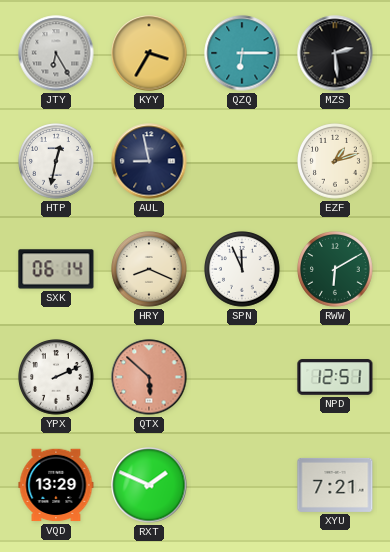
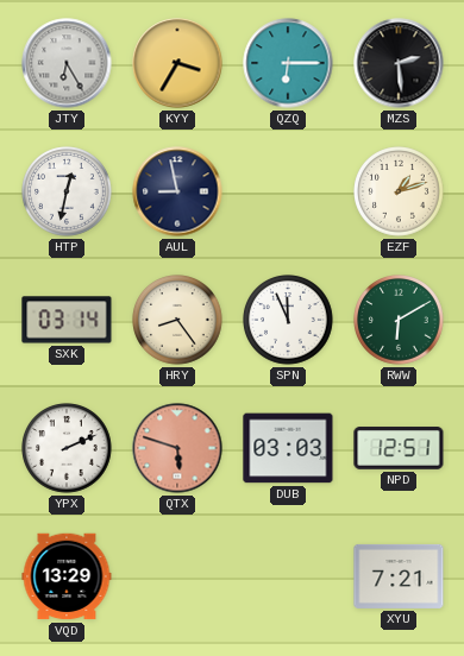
SXK: 06:14 -> 03:14 (67, 320)
HRY: 8:19 -> 8:24 (177, 320)
QTX: 5:52 -> 5:48 (177, 448)
DUB: none -> 03:03 (288, 448)
RXT: 1:49 -> none (149, 485)
